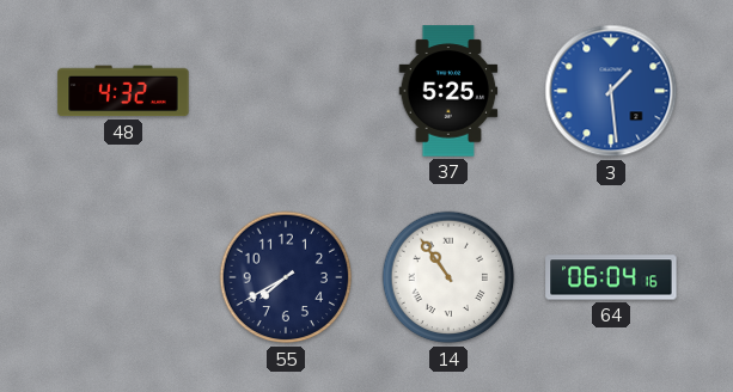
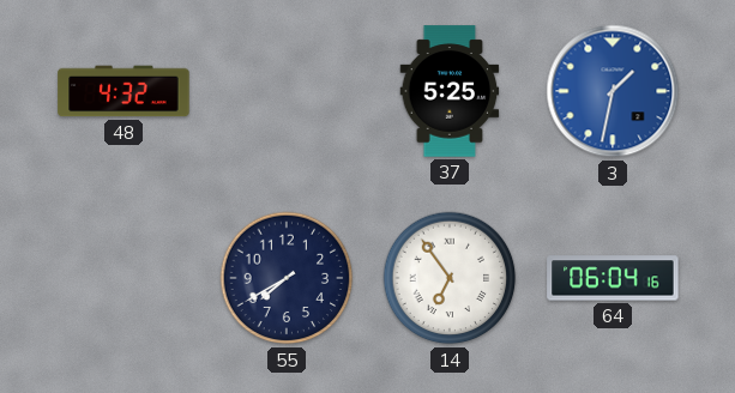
3: 1:29 -> 1:32 (613, 91)
14: 10:54 -> 6:54 (450, 278)
